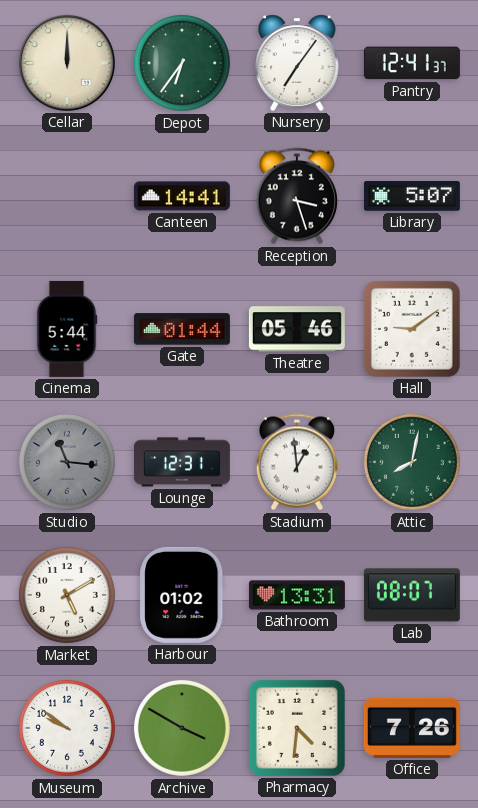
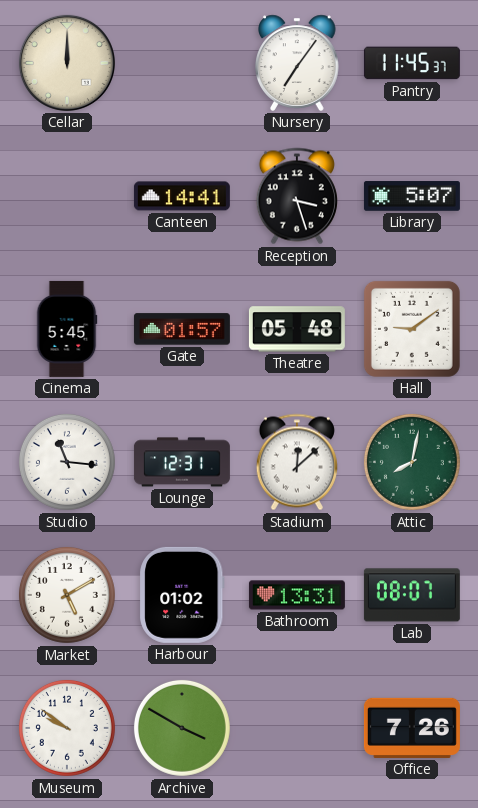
Depot: 6:36 -> none (182, 63)
Pantry: 12:41 -> 11:45 (412, 63)
Cinema: 5:44 -> 5:45 (67, 329)
Gate: 01:44 -> 01:57 (182, 329)
Theatre: 05:46 -> 05:48 (297, 329)
Studio dial: grey -> white (67, 462)
Stadium: 12:59 -> 12:08 (297, 462)
Pharmacy: 4:31 -> none (297, 728)
